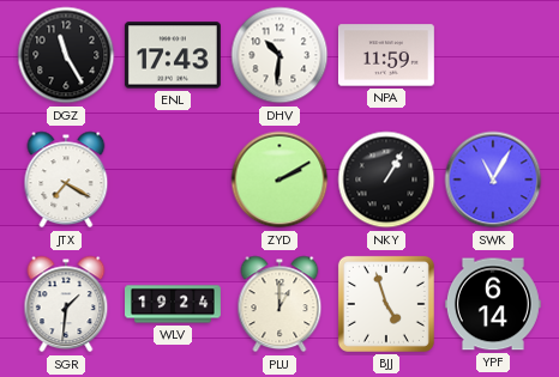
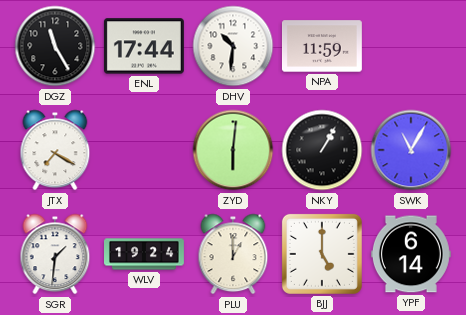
ENL: 17:43 -> 17:44 (144, 46)
ZYD: 2:10 -> 6:01 (233, 150)
BJJ: 4:57 -> 5:00 (322, 254)
